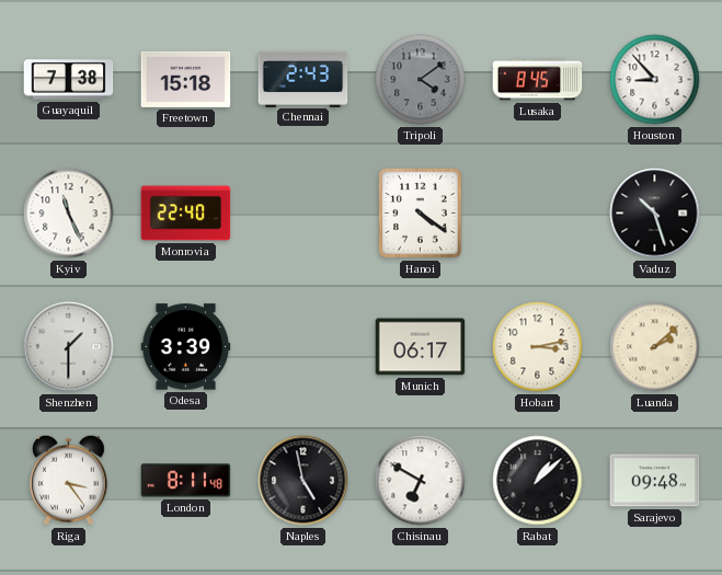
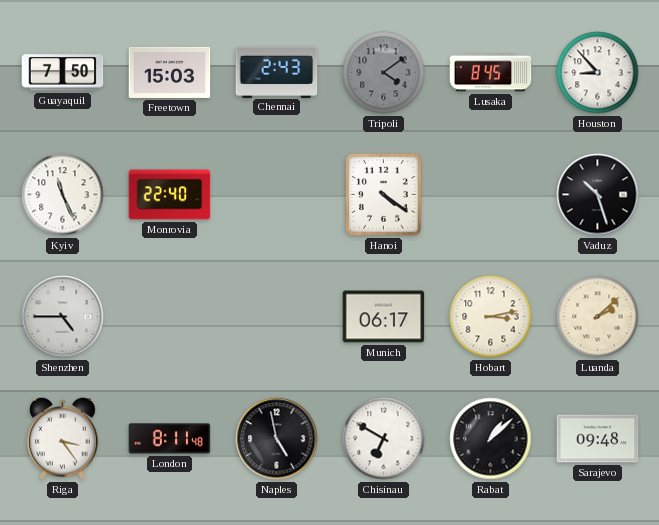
Guayaquil: 7:38 -> 7:50 (63, 73)
Freetown: 15:18 -> 15:03 (170, 72)
Shenzhen: 1:30 -> 4:45 (63, 317)
Odesa: 3:39 -> none (186, 347)
